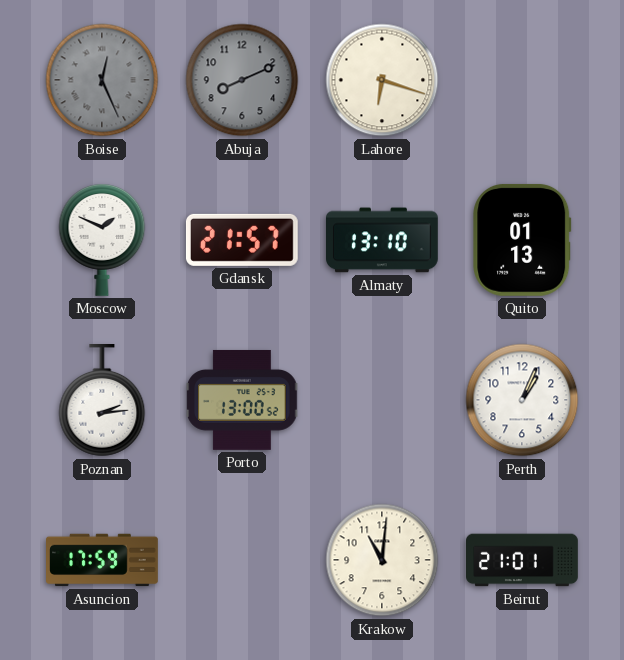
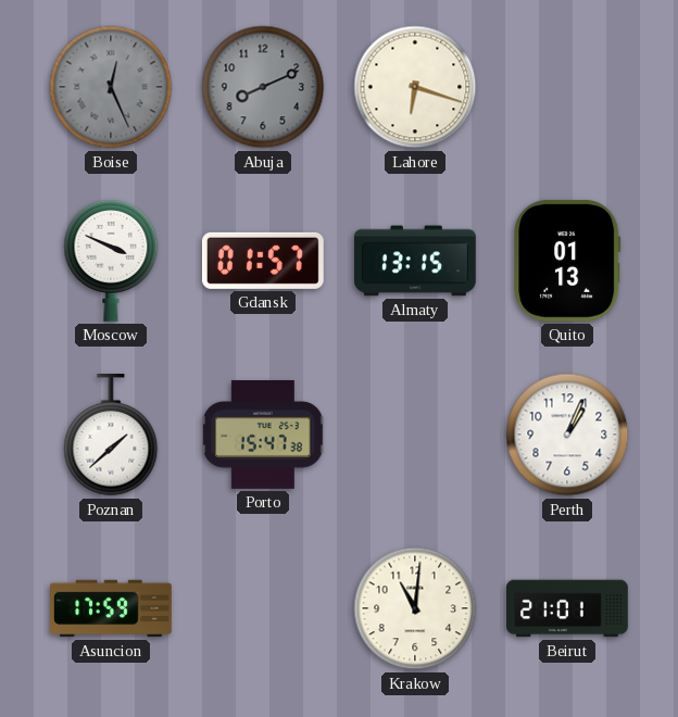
Moscow: 1:49 -> 3:49 (111, 261)
Gdansk: 21:57 -> 01:57 (263, 261)
Almaty: 13:10 -> 13:15 (416, 261)
Poznan: 2:14 -> 1:38 (111, 436)
Porto: 13:00 -> 15:47 (263, 435)
